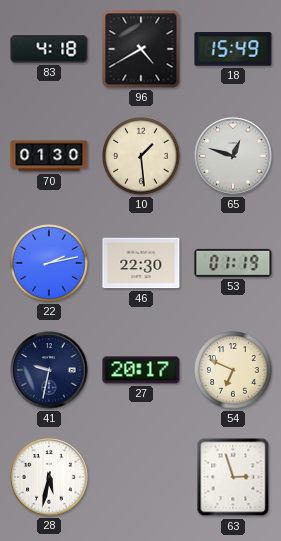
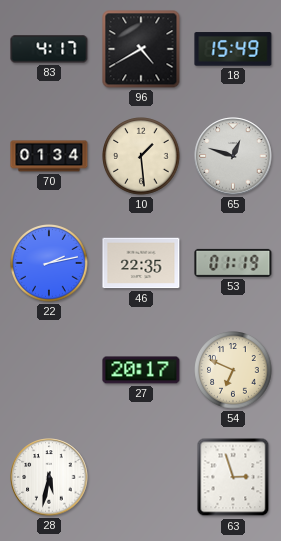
83: 4:18 -> 4:17 (49, 49)
70: 01:30 -> 01:34 (49, 156)
46: 22:30 -> 22:35 (141, 263)
41: 9:32 -> none (49, 370)
